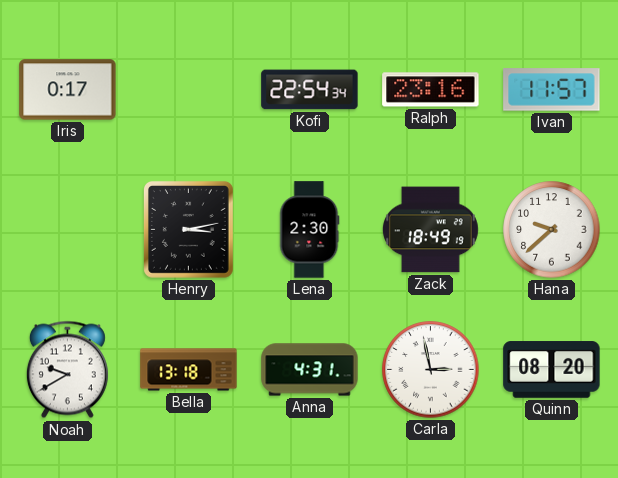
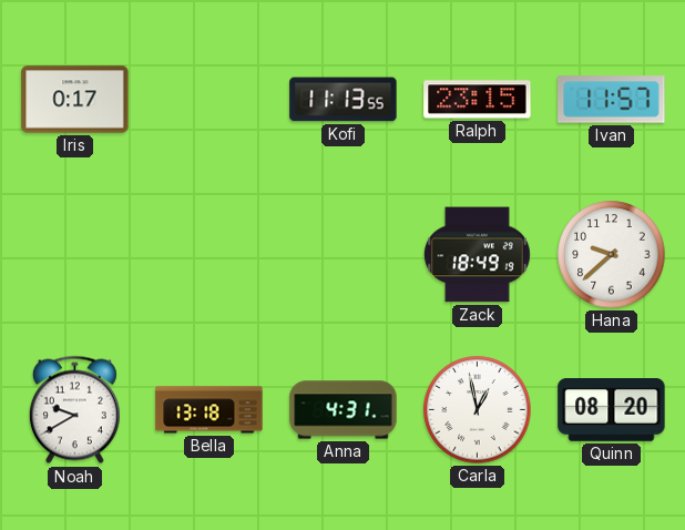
Kofi: 22:54 -> 11:13 (344, 100)
Ralph: 23:16 -> 23:15 (478, 100)
Henry: 3:13 -> none (188, 229)
Lena: 2:30 -> none (310, 230)
Carla: 2:58 -> 12:58 (478, 410)
